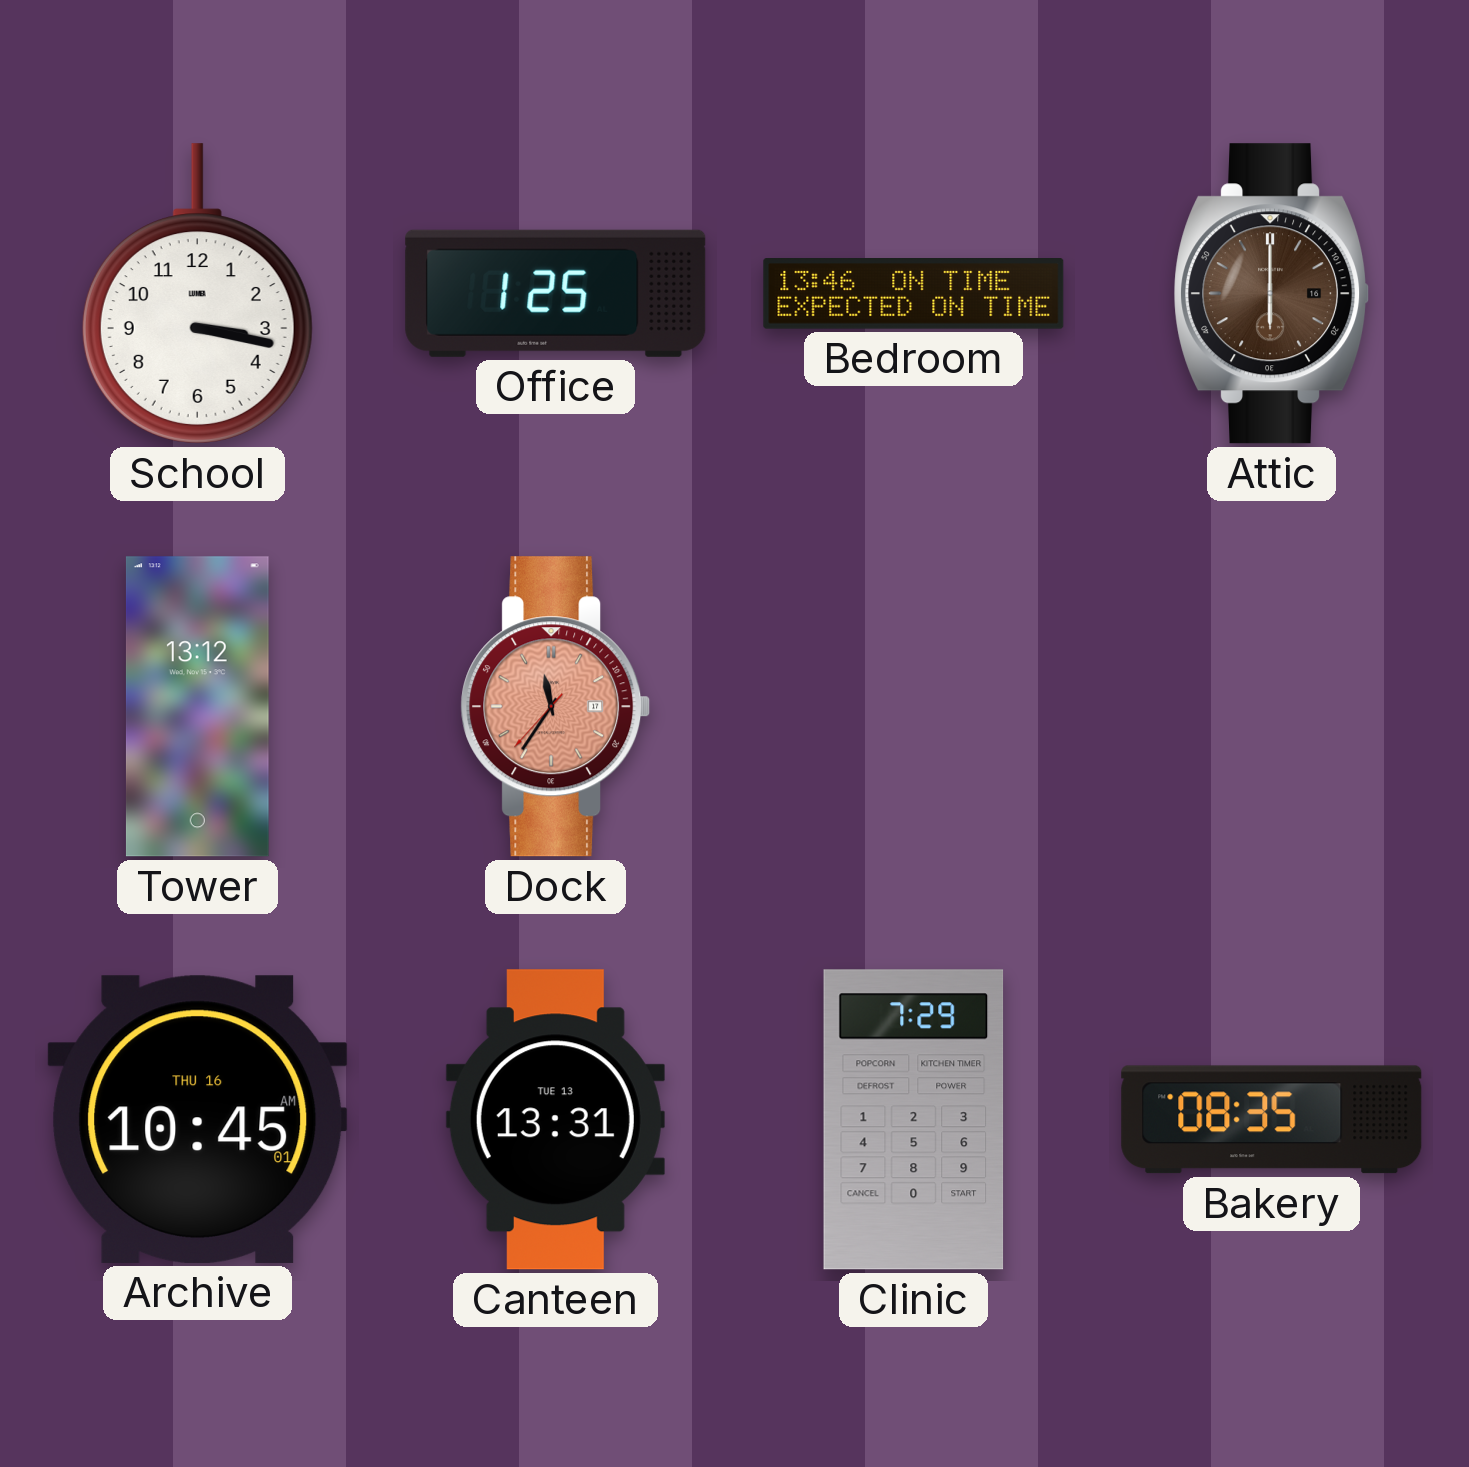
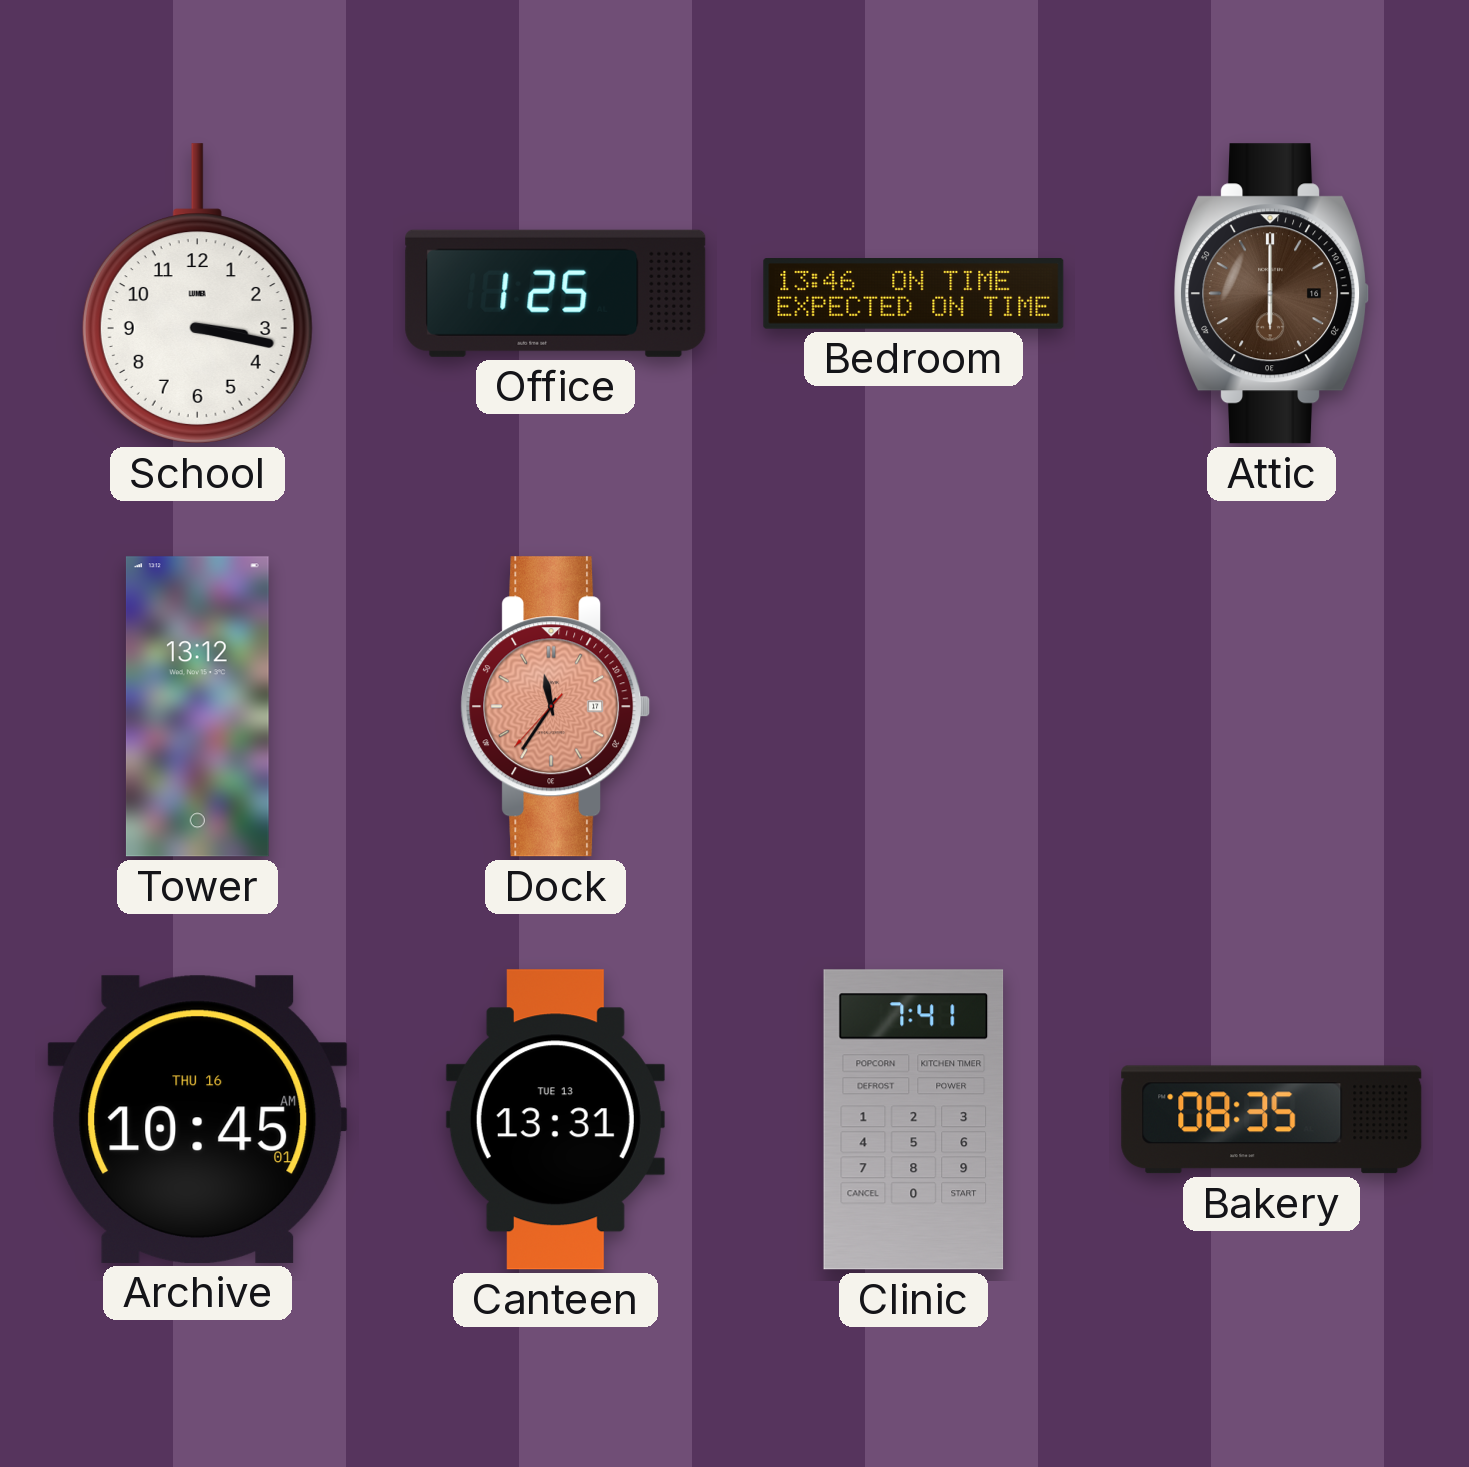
Clinic: 7:29 -> 7:41 (914, 1120)
